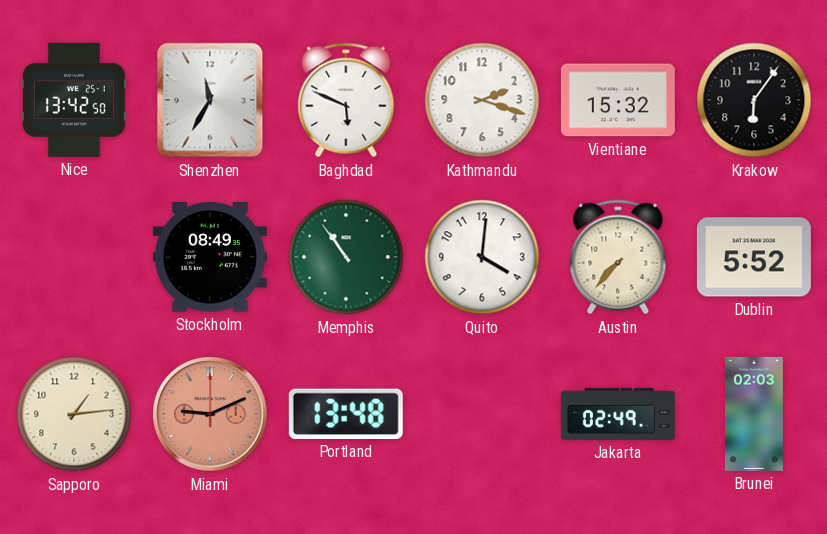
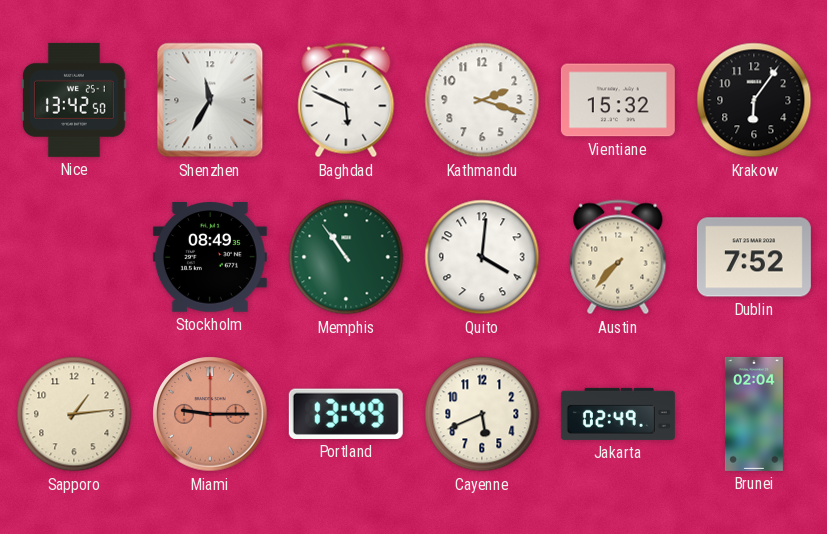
Dublin: 5:52 -> 7:52 (754, 257)
Miami: 9:11 -> 9:15 (210, 414)
Portland: 13:48 -> 13:49 (346, 414)
Cayenne: none -> 5:41 (482, 414)
Brunei: 02:03 -> 02:04 (754, 414)
